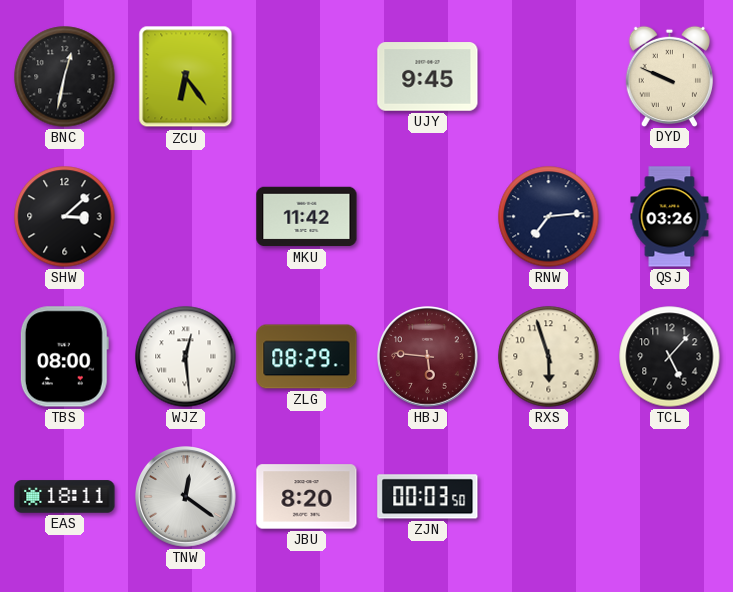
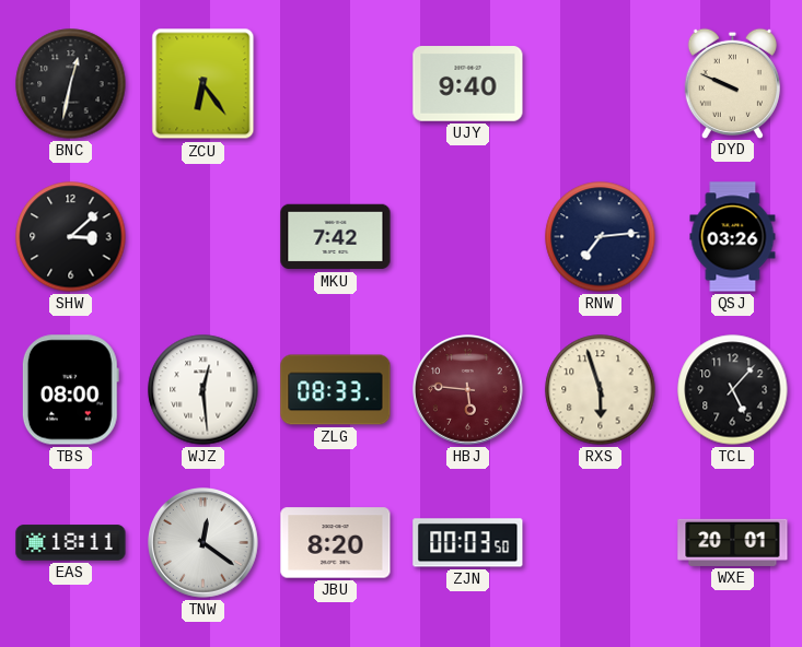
UJY: 9:45 -> 9:40 (468, 84)
MKU: 11:42 -> 7:42 (336, 237)
ZLG: 08:29 -> 08:33 (336, 390)
WXE: none -> 20:01 (733, 542)
